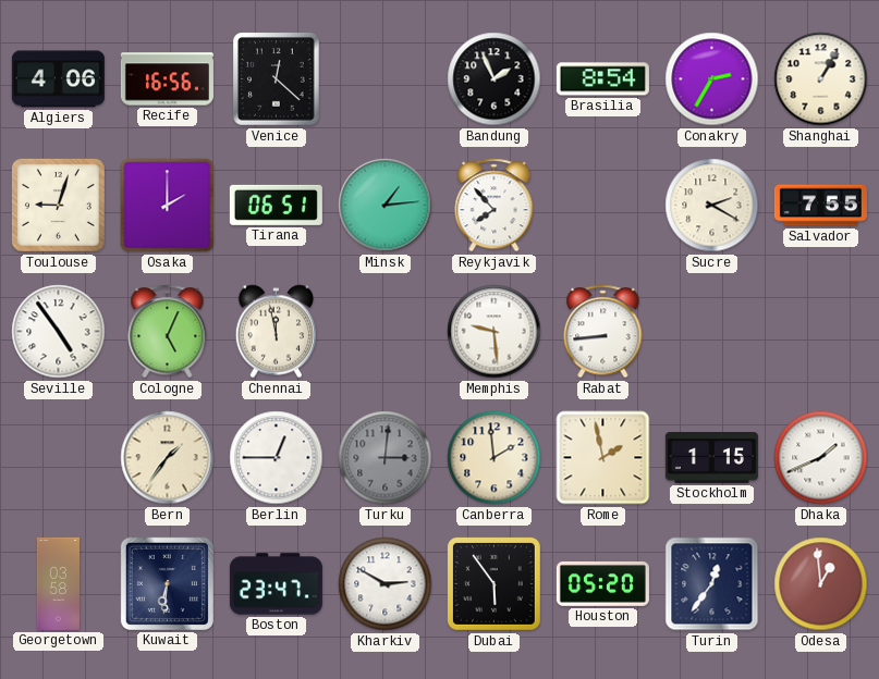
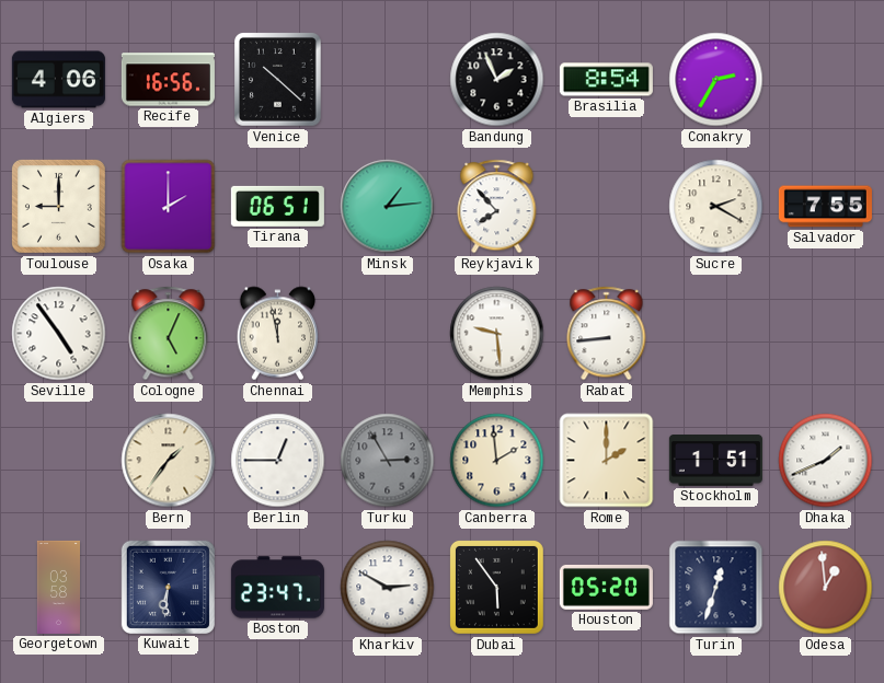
Venice: 12:22 -> 10:22 (278, 80)
Shanghai: 1:05 -> none (821, 79)
Toulouse: 9:03 -> 9:00 (58, 206)
Turku: 3:01 -> 2:55 (388, 461)
Rome: 1:58 -> 2:00 (607, 461)
Stockholm: 1:15 -> 1:51 (715, 461)
Turin: 12:36 -> 12:33 (716, 588)
